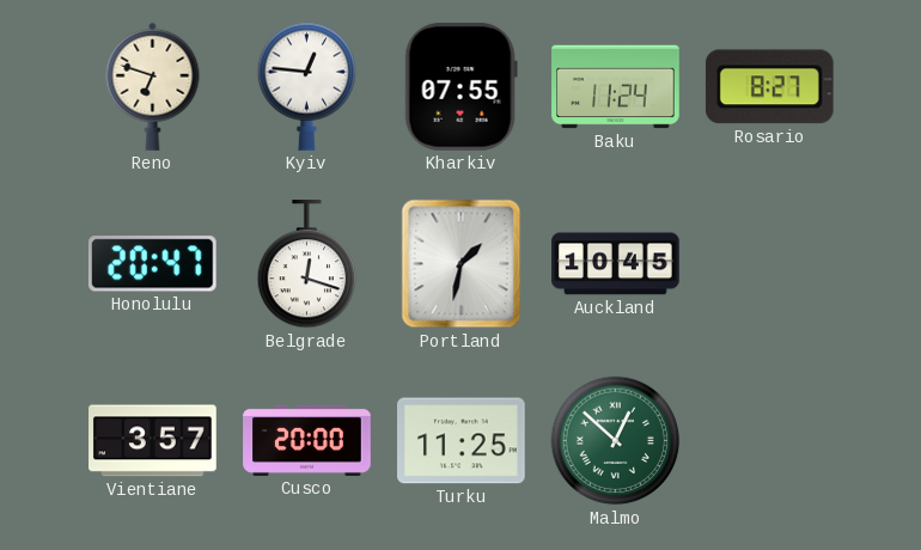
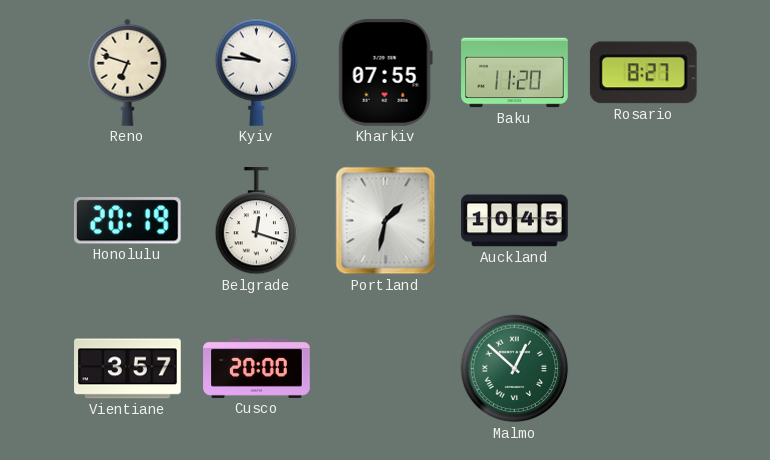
Kyiv: 12:46 -> 9:46 (257, 72)
Baku: 11:24 -> 11:20 (515, 73)
Honolulu: 20:47 -> 20:19 (127, 221)
Turku: 11:25 -> none (462, 441)
